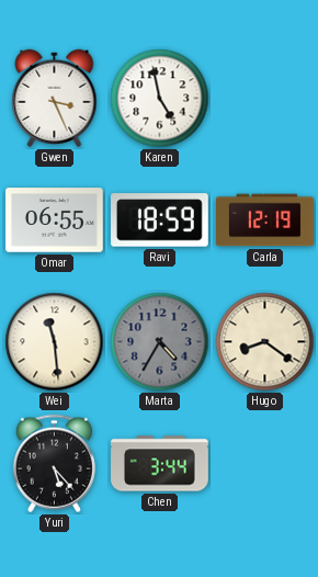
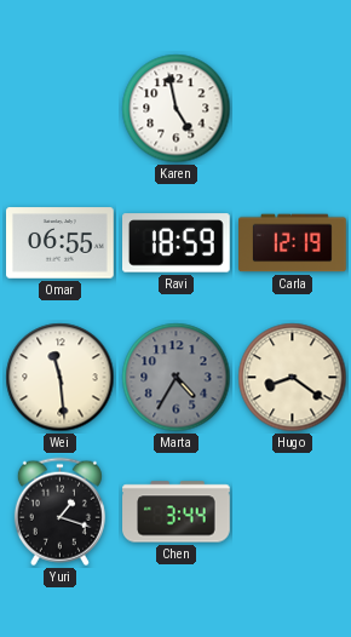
Gwen: 3:26 -> none (55, 98)
Yuri: 5:23 -> 1:18 (59, 512)
